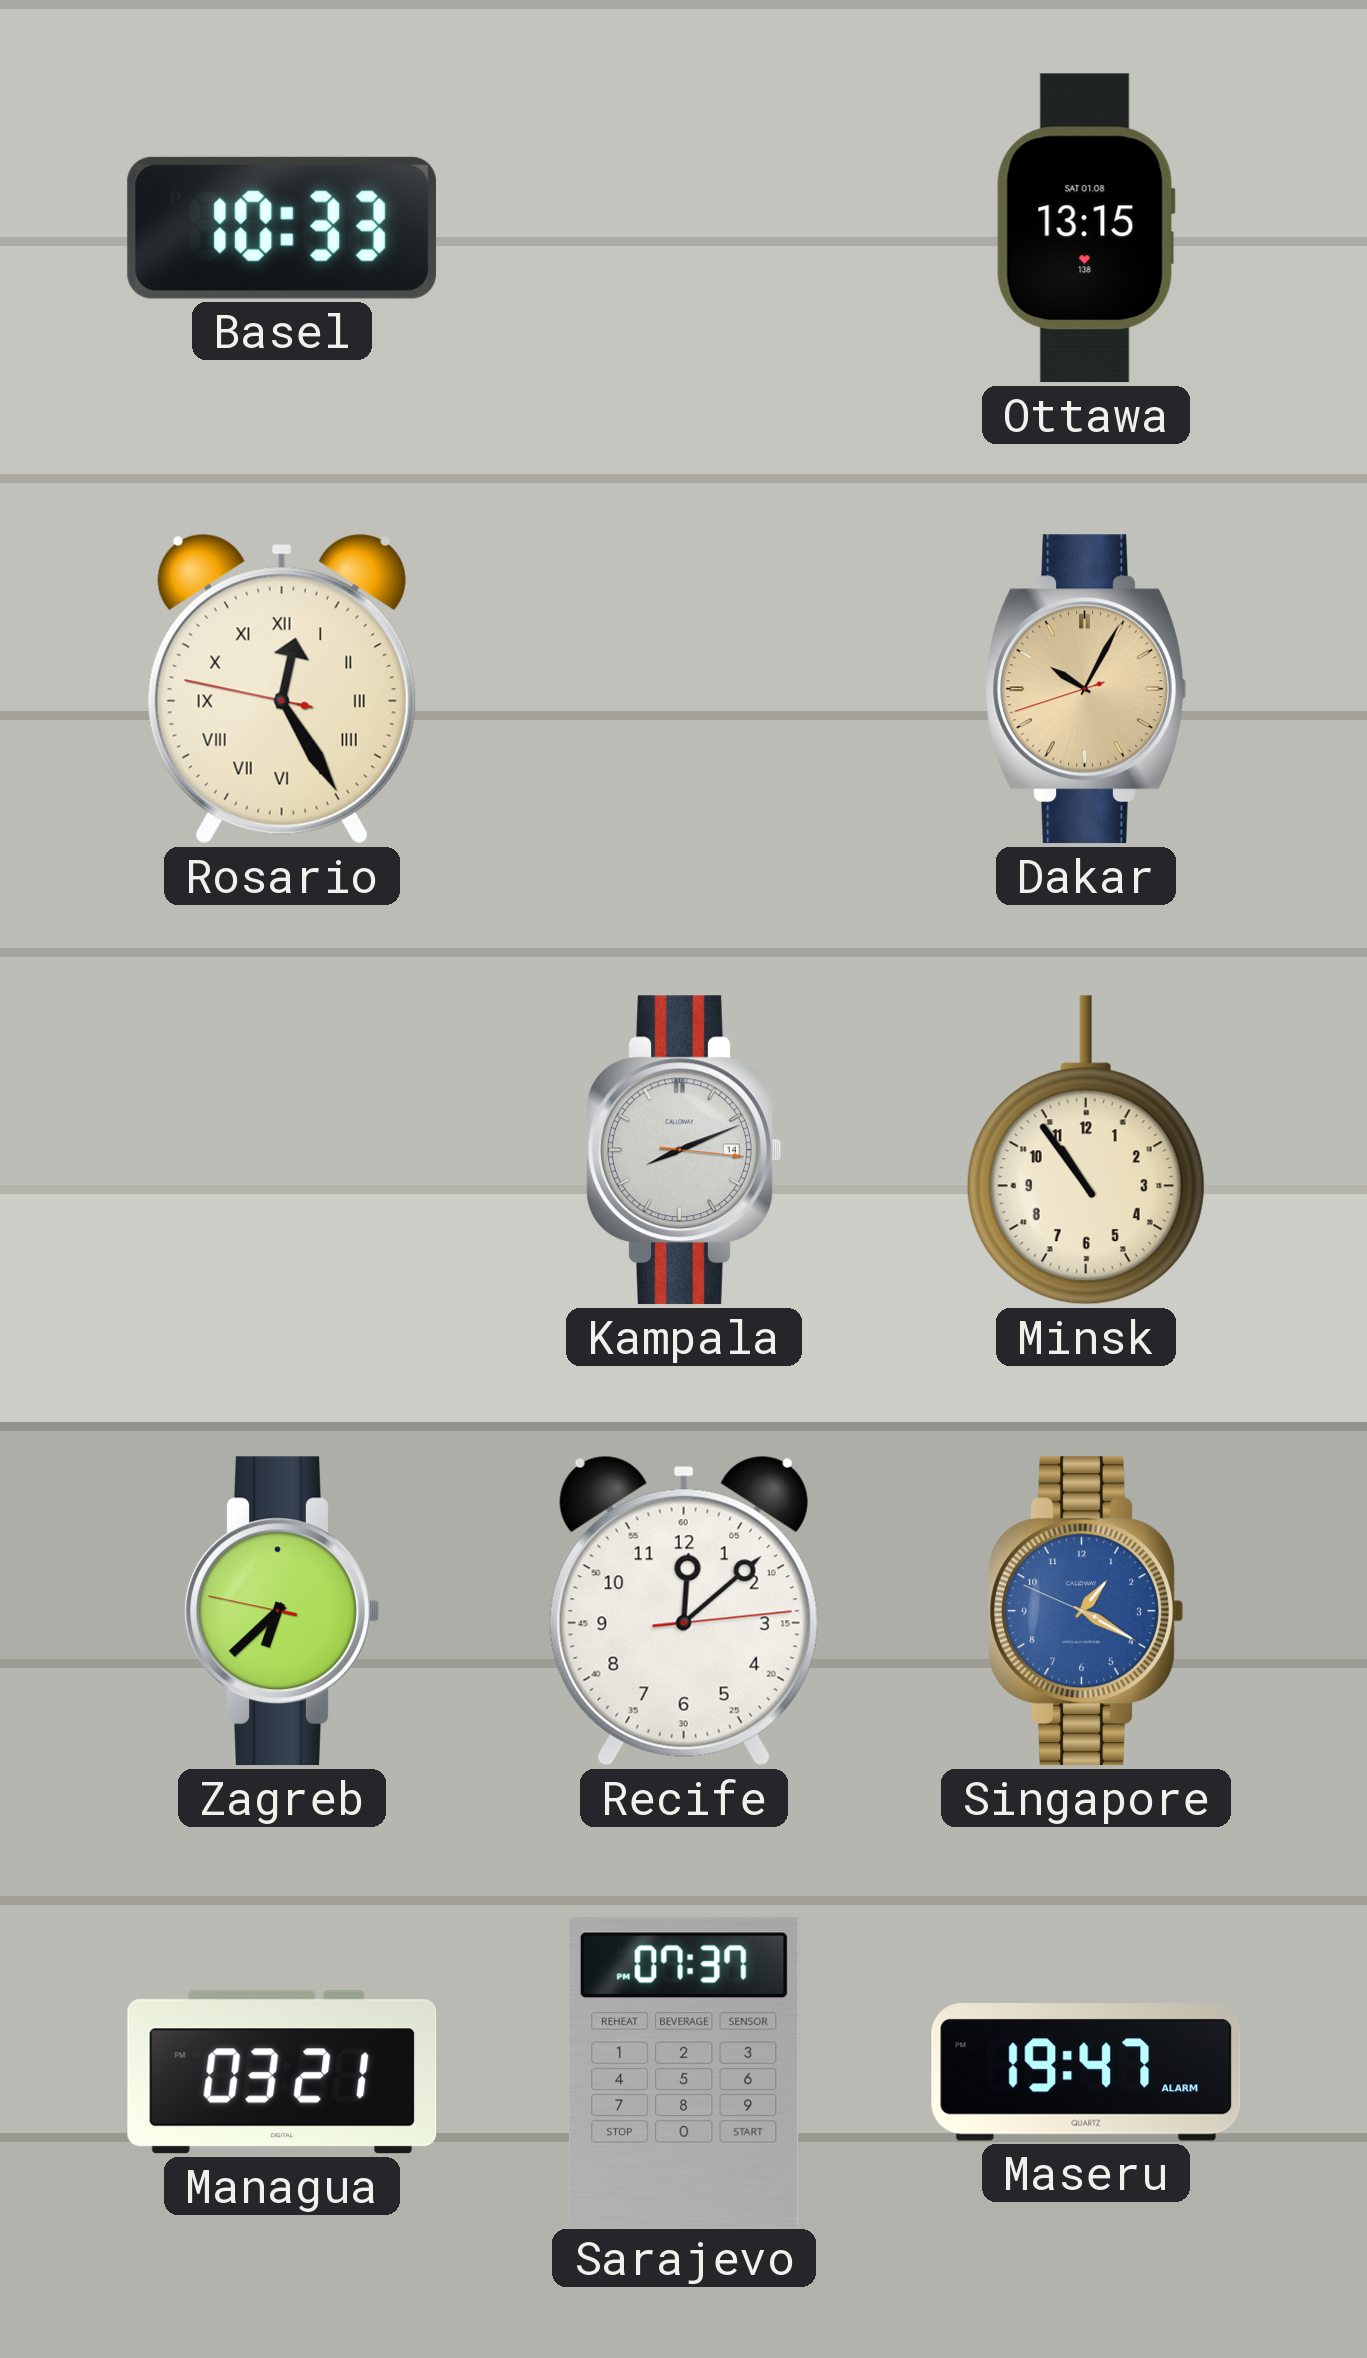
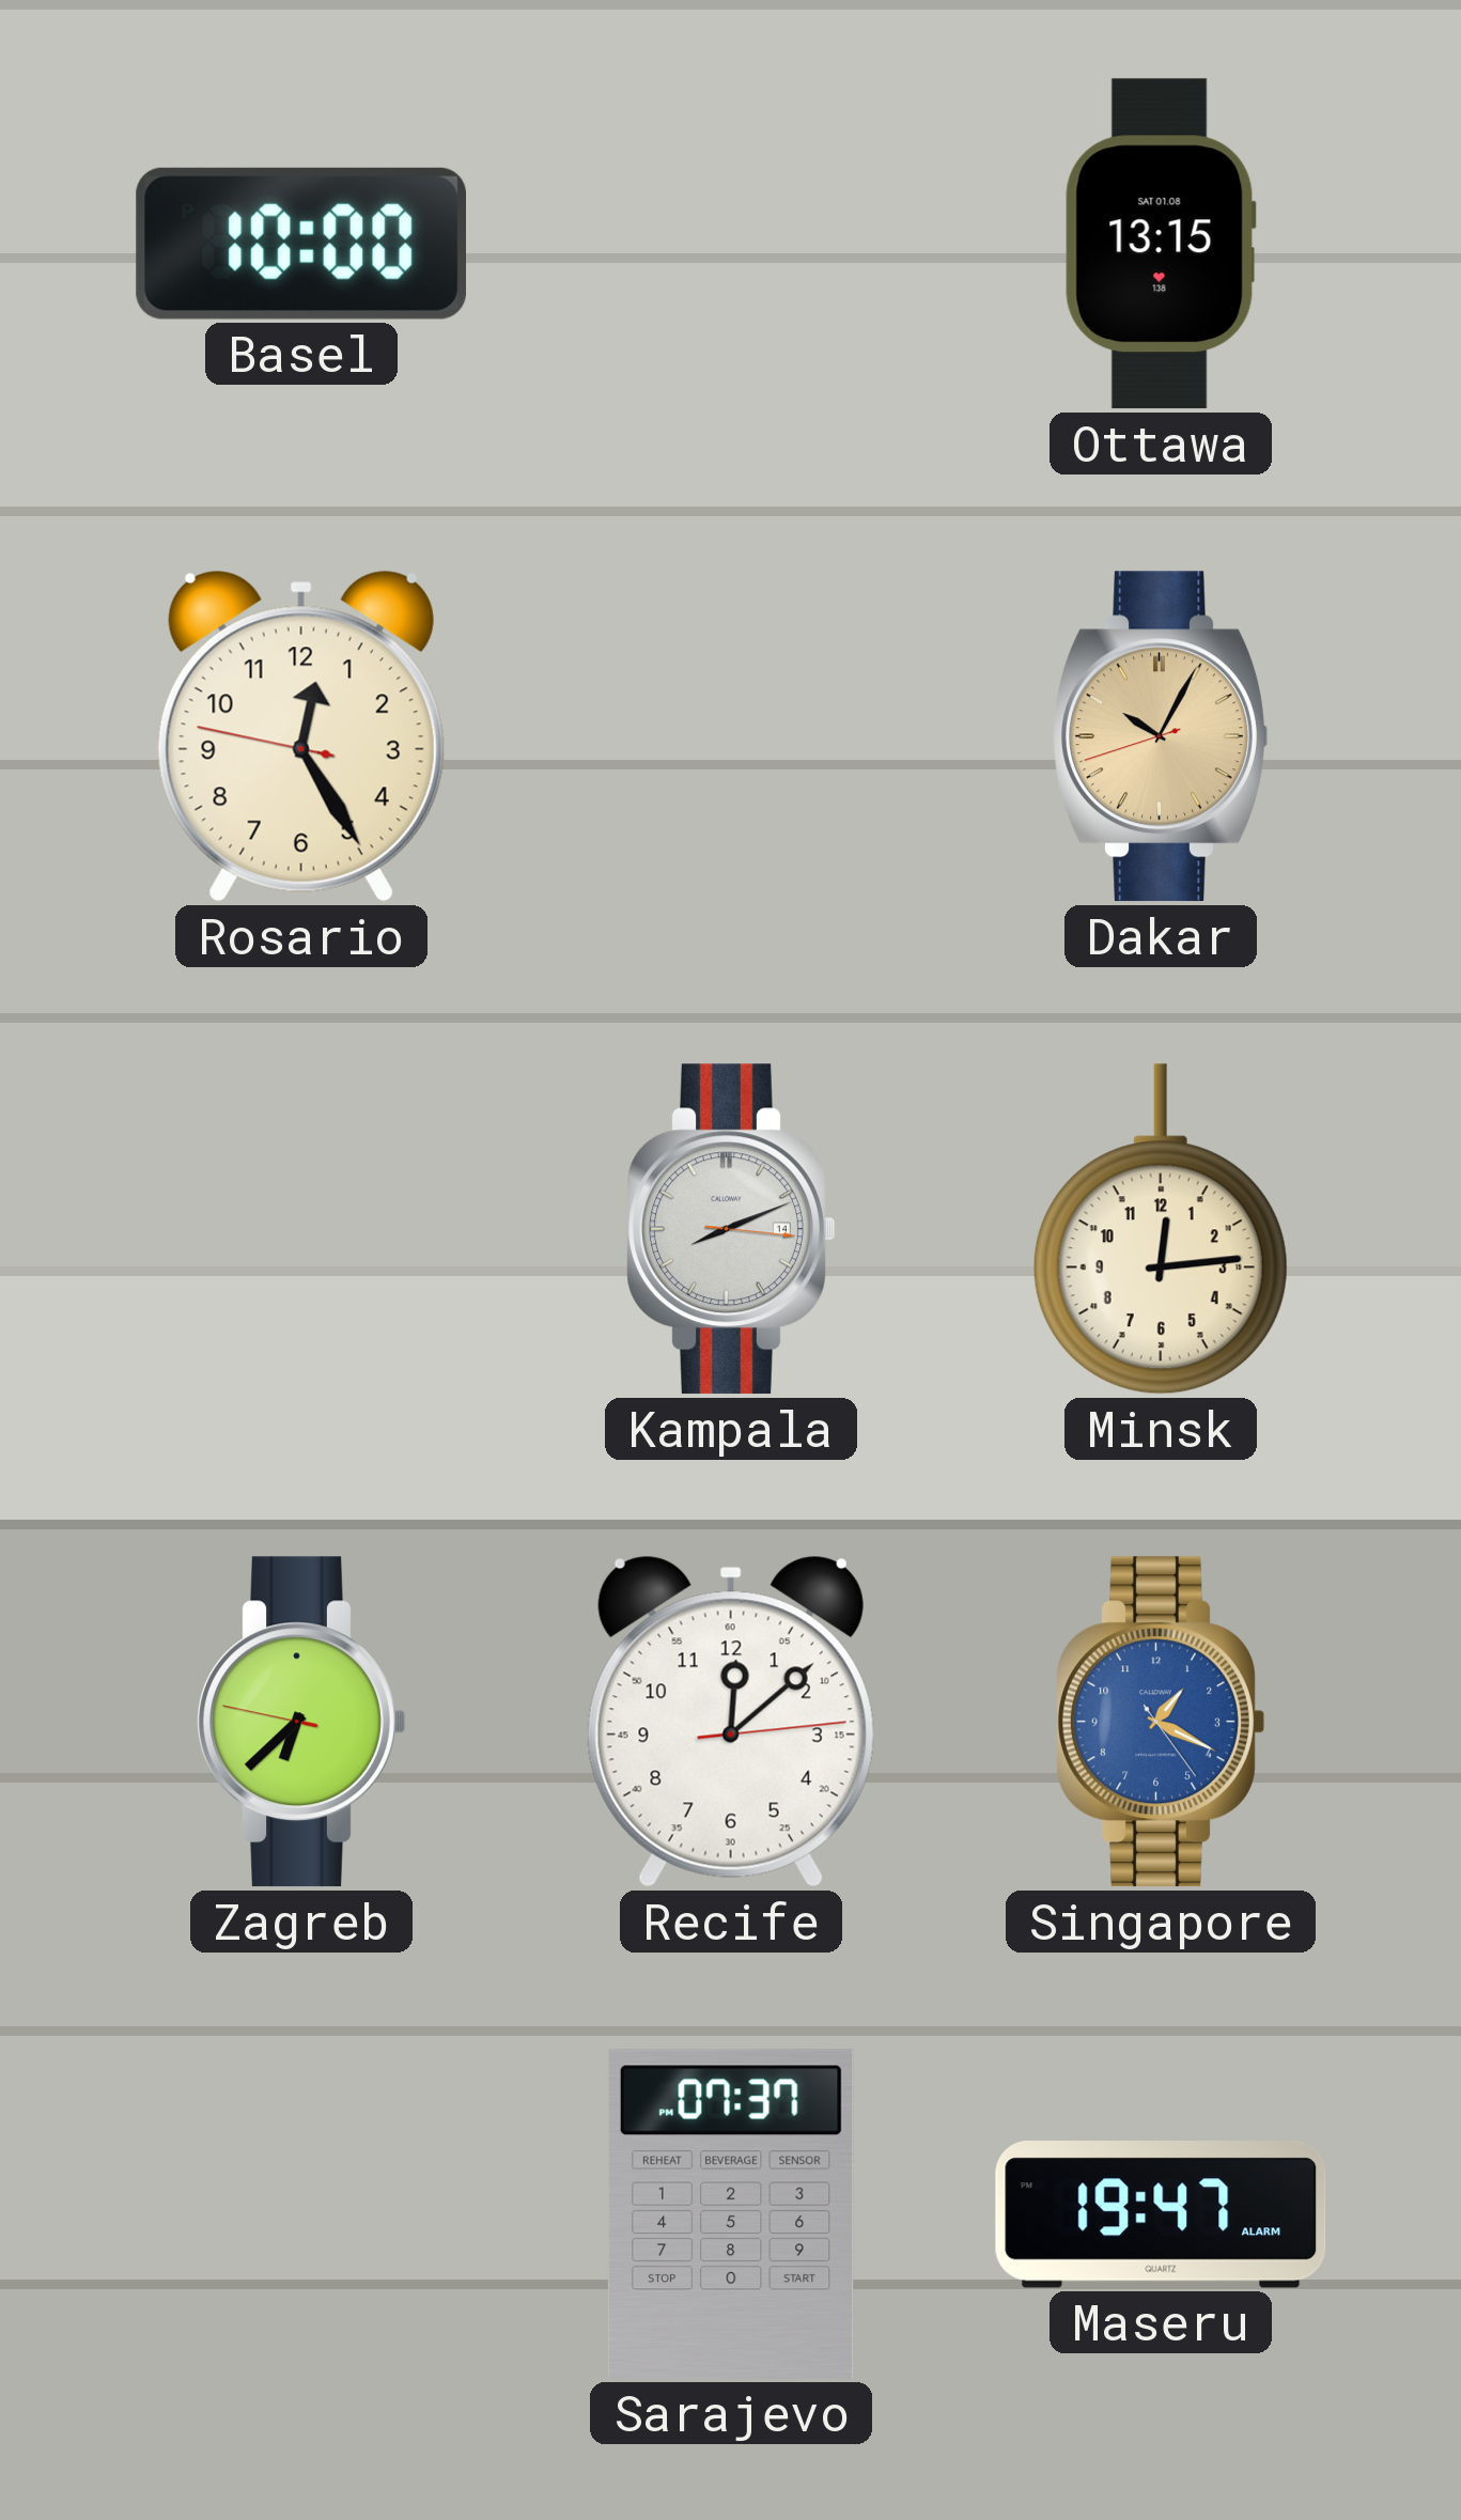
Basel: 10:33 -> 10:00 (301, 244)
Rosario numerals: Roman -> Arabic (301, 736)
Minsk: 10:54 -> 12:14 (1161, 1229)
Singapore: 1:19:49 -> 1:19:24 (1161, 1722)
Managua: 03:21 -> none (282, 2072)
